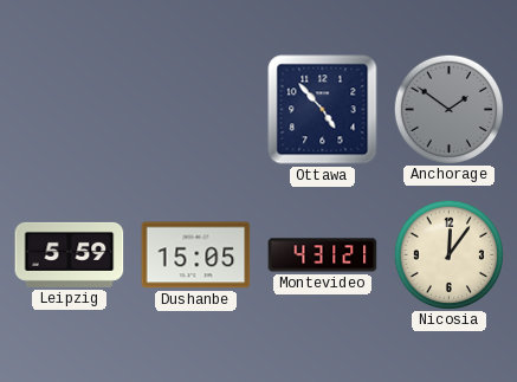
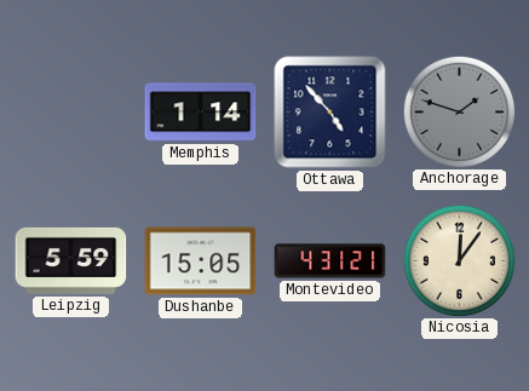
Memphis: none -> 1:14 (201, 113)
Anchorage: 1:51 -> 1:48 (459, 111)
